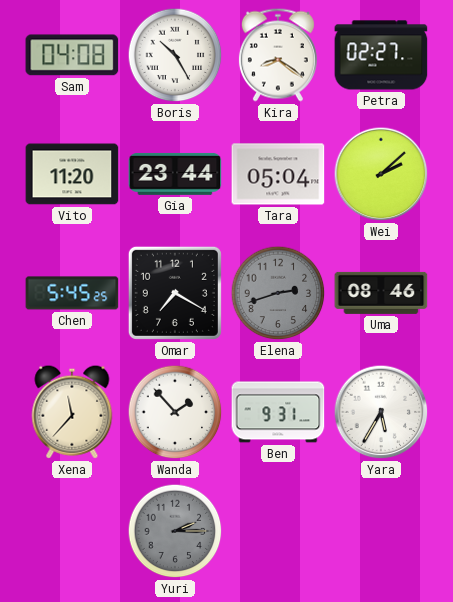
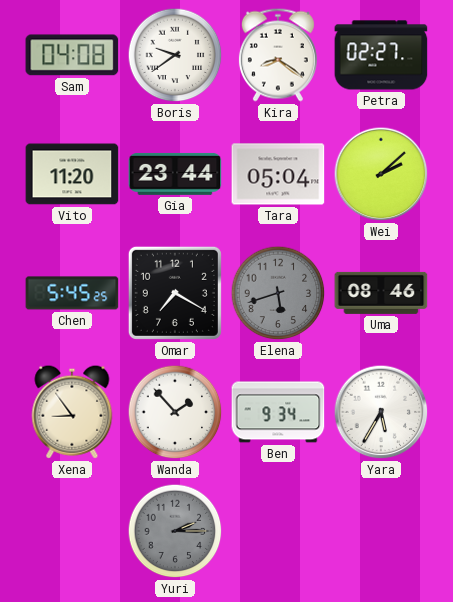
Boris: 10:25 -> 9:39 (175, 55)
Elena: 2:42 -> 5:42 (278, 293)
Xena: 11:37 -> 8:54 (72, 412)
Ben: 9:31 -> 9:34 (278, 412)
